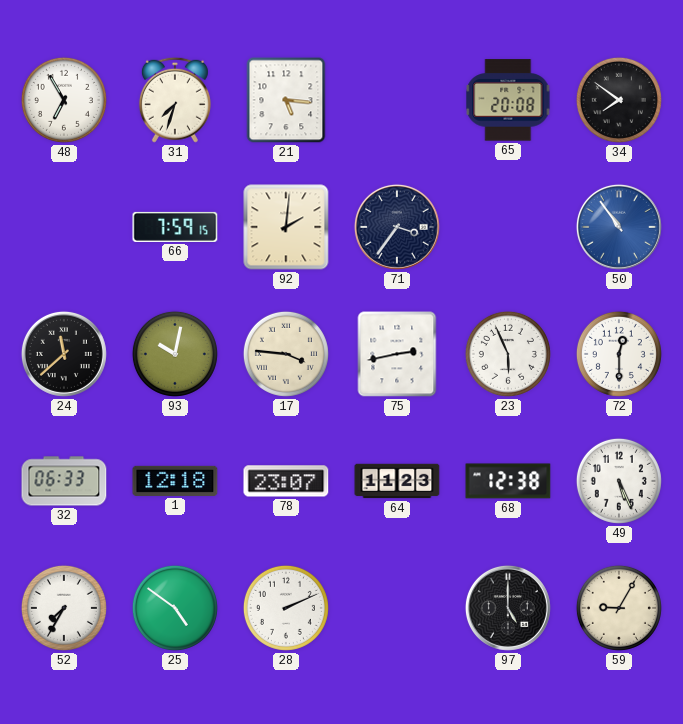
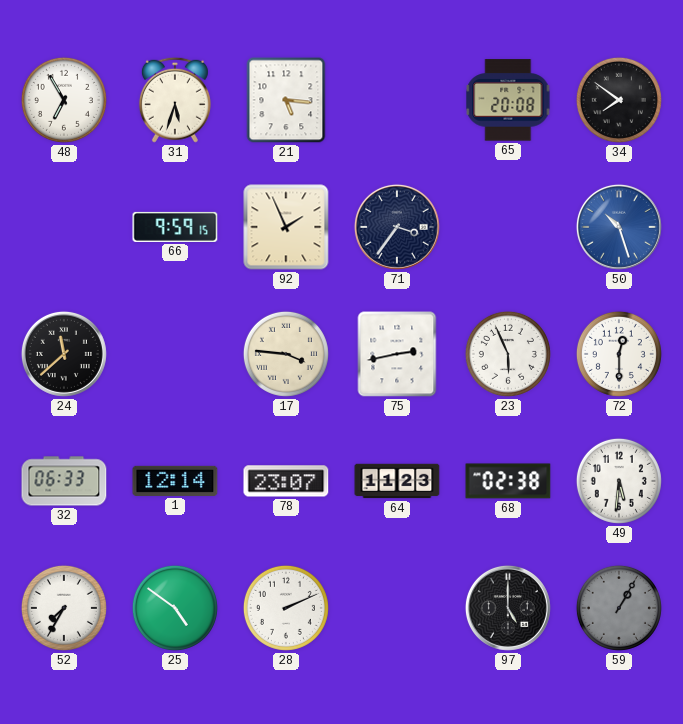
31: 7:33 -> 5:33 (175, 100)
66: 7:59 -> 9:59 (175, 227)
92: 2:01 -> 1:56 (286, 227)
50: 10:54 -> 10:27 (619, 227)
93: 10:02 -> none (175, 354)
1: 12:18 -> 12:14 (175, 481)
68: 12:38 -> 02:38 (508, 481)
49: 5:26 -> 5:31 (619, 481)
59: 9:05 -> 1:05 (619, 608)
59 dial: cream -> grey (619, 608)
